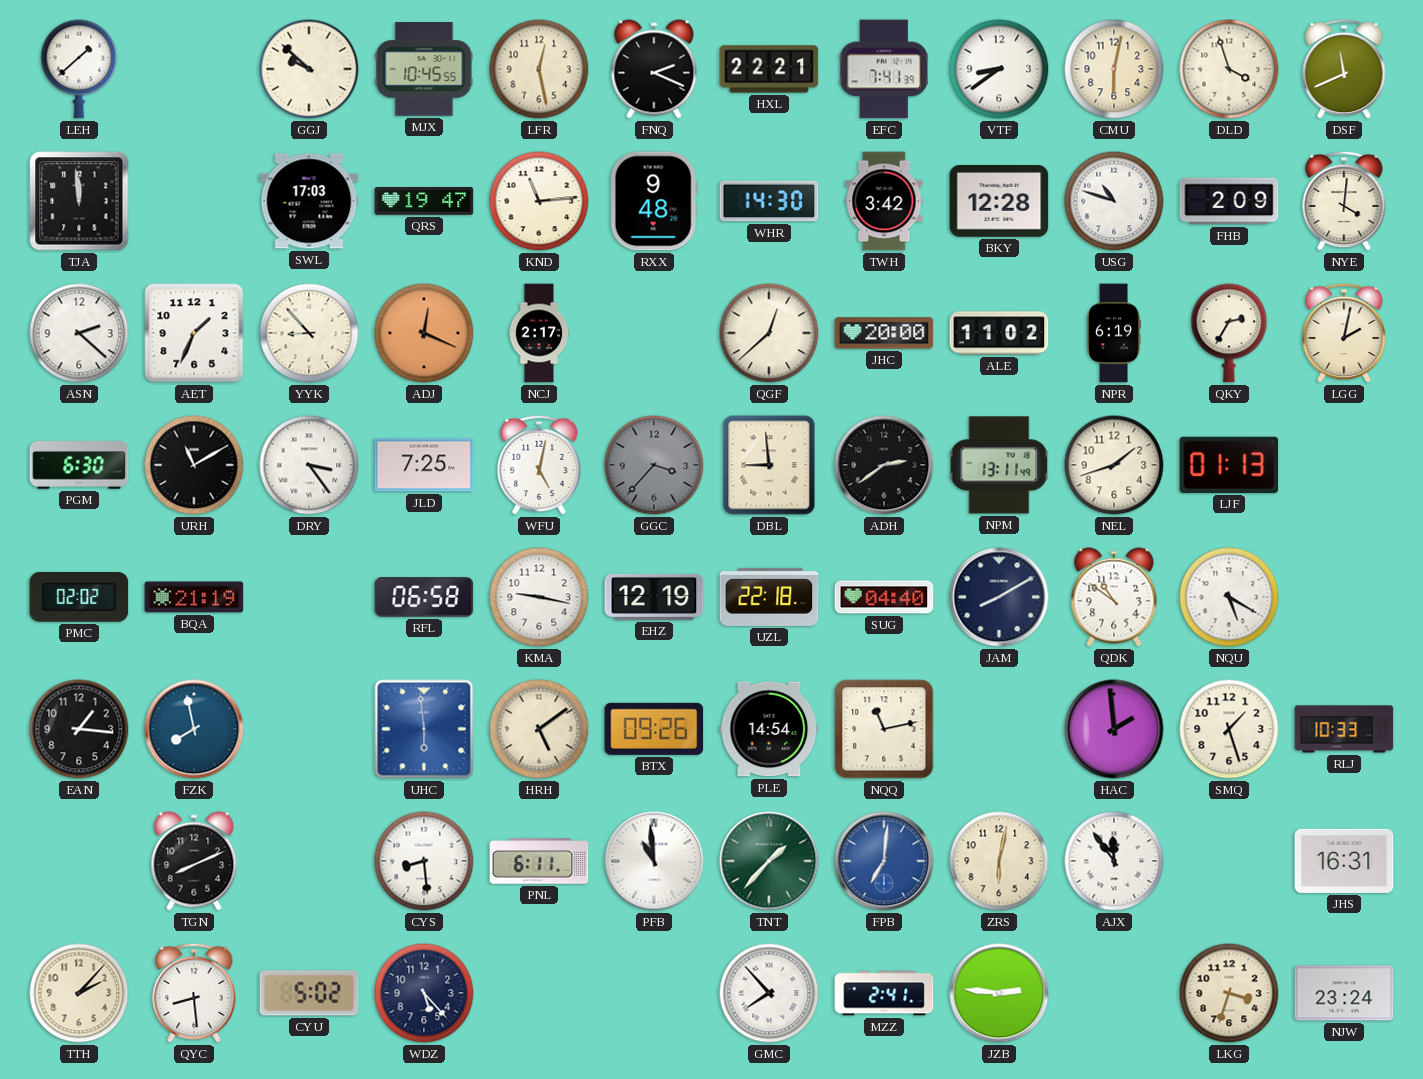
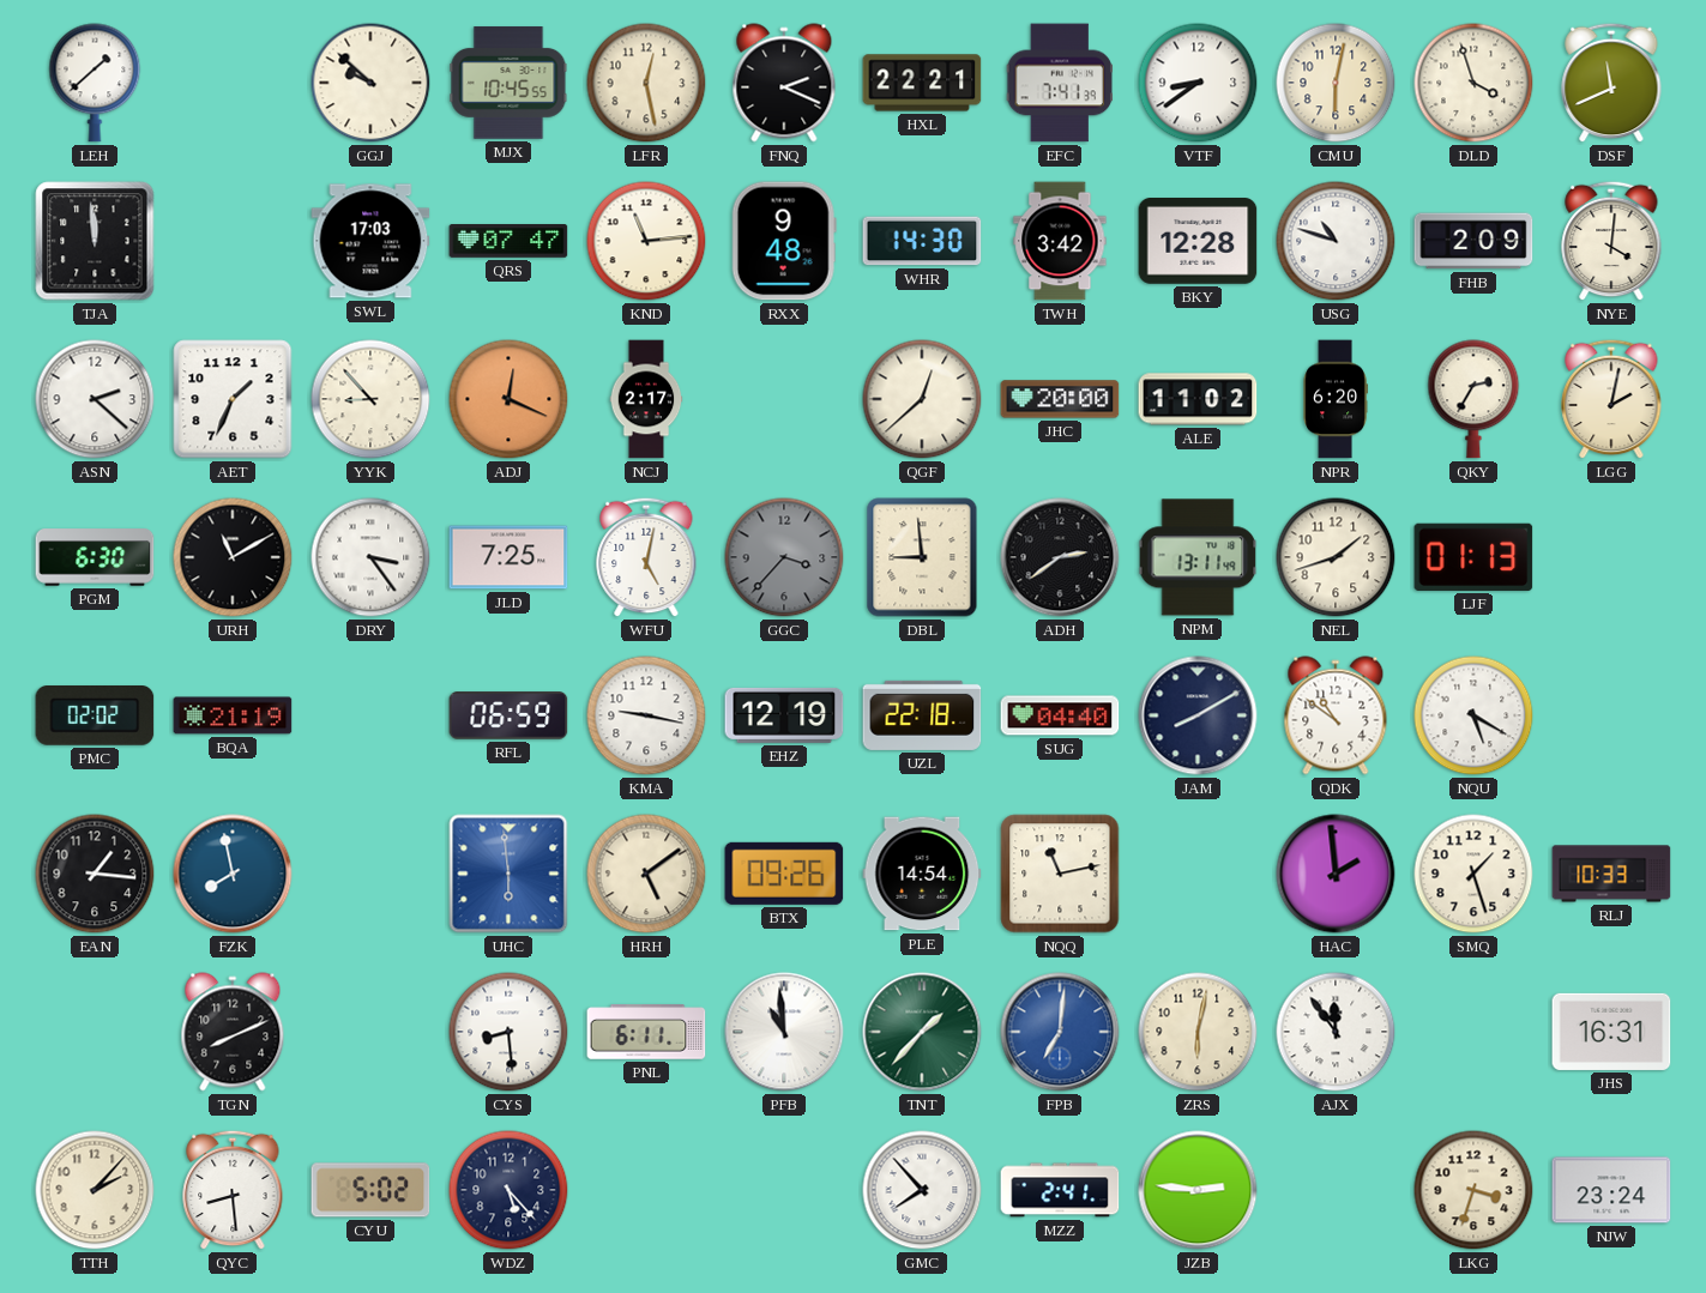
QRS: 19:47 -> 07:47 (508, 241)
NPR: 6:19 -> 6:20 (1336, 399)
RFL: 06:58 -> 06:59 (508, 715)
